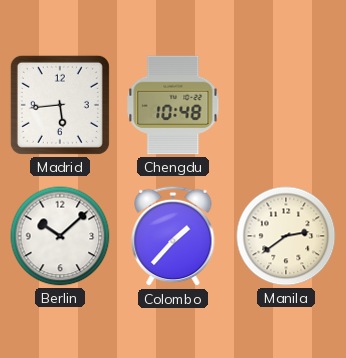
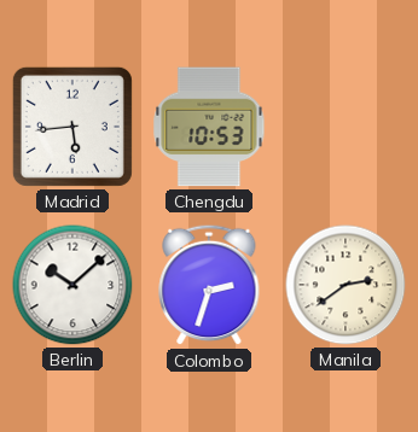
Chengdu: 10:48 -> 10:53 (209, 127)
Colombo: 1:37 -> 2:33 (209, 285)
